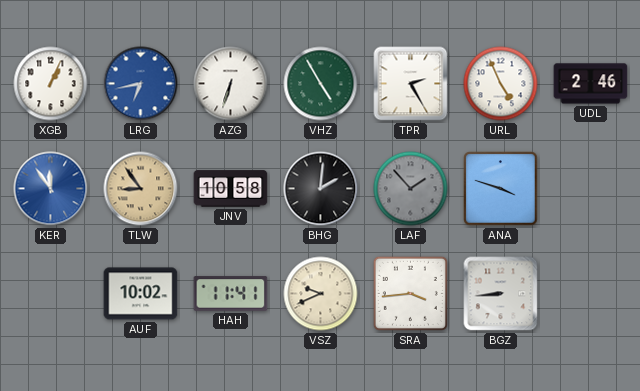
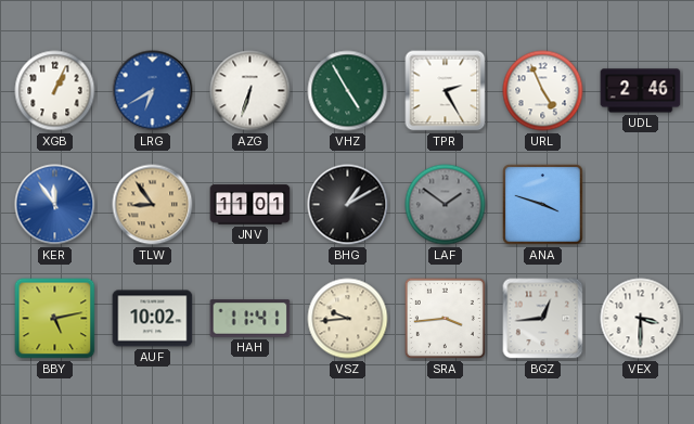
LRG: 6:43 -> 6:40 (153, 91)
JNV: 10:58 -> 11:01 (250, 205)
BHG: 2:01 -> 1:10 (348, 205)
LAF: 1:53 -> 1:51 (446, 205)
BBY: none -> 5:13 (55, 319)
VSZ: 9:41 -> 9:44 (348, 319)
BGZ: 8:44 -> 12:44 (543, 319)
VEX: none -> 3:30 (641, 319)
